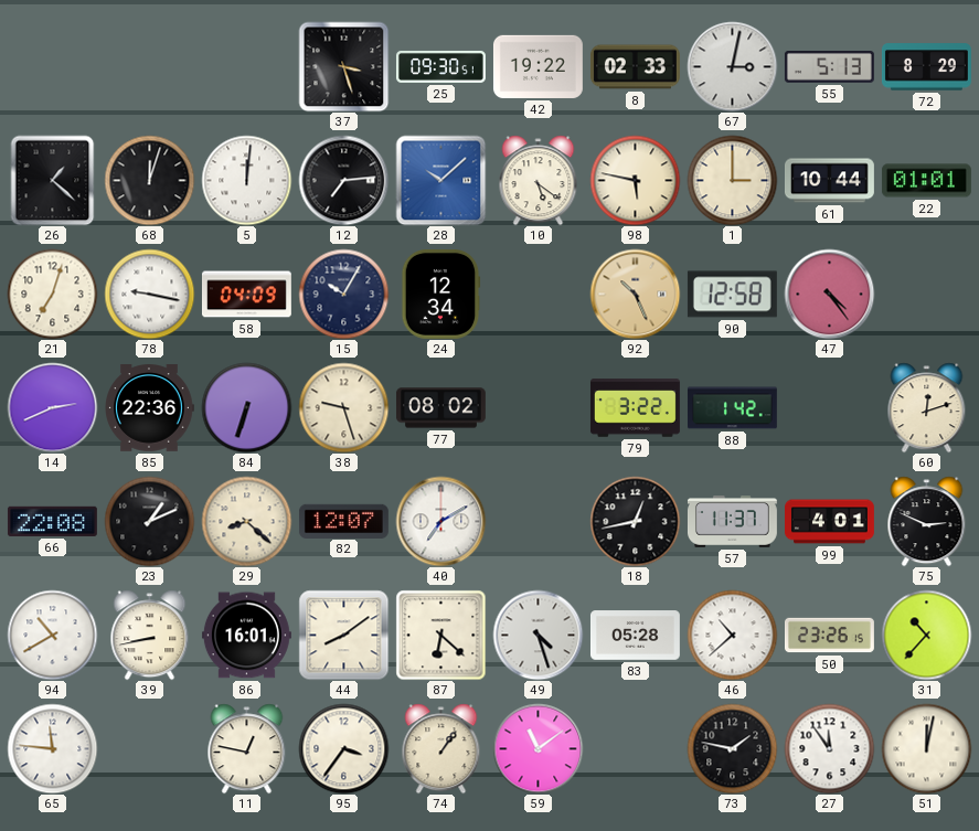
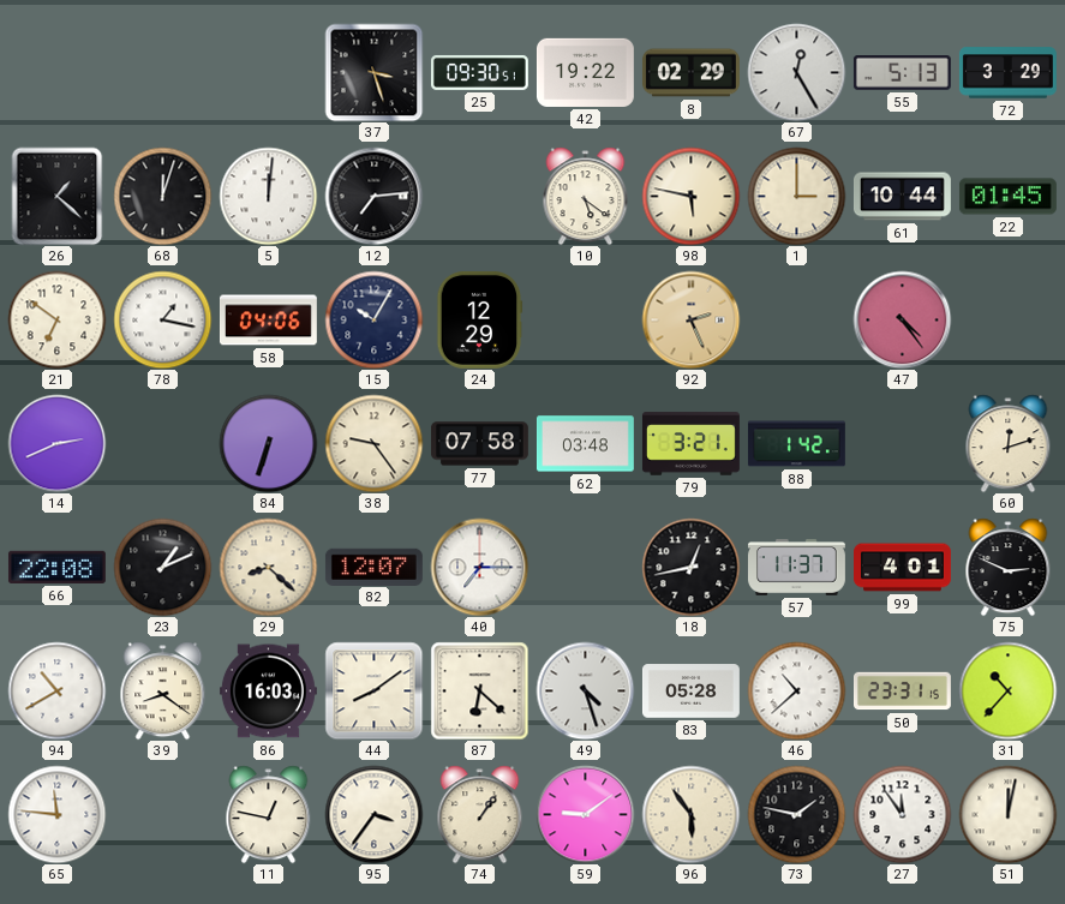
8: 02:33 -> 02:29 (690, 73)
67: 3:02 -> 12:25 (796, 72)
72: 8:29 -> 3:29 (1007, 73)
28: 10:08 -> none (440, 180)
22: 01:01 -> 01:45 (1007, 197)
21: 7:03 -> 6:51 (56, 319)
78: 9:17 -> 1:17 (162, 319)
58: 04:09 -> 04:06 (268, 321)
24: 12:34 -> 12:29 (479, 319)
92: 10:26 -> 2:26 (690, 319)
90: 12:58 -> none (732, 295)
85: 22:36 -> none (150, 408)
38: 9:27 -> 9:24 (373, 443)
77: 08:02 -> 07:58 (479, 444)
62: none -> 03:48 (585, 444)
79: 3:22 -> 3:21 (690, 444)
40: 7:10 -> 7:15 (479, 567)
39: 8:43 -> 8:21 (163, 690)
86: 16:01 -> 16:03 (268, 692)
50: 23:26 -> 23:31 (903, 692)
59: 11:09 -> 9:09 (585, 814)
96: none -> 5:54 (690, 814)
